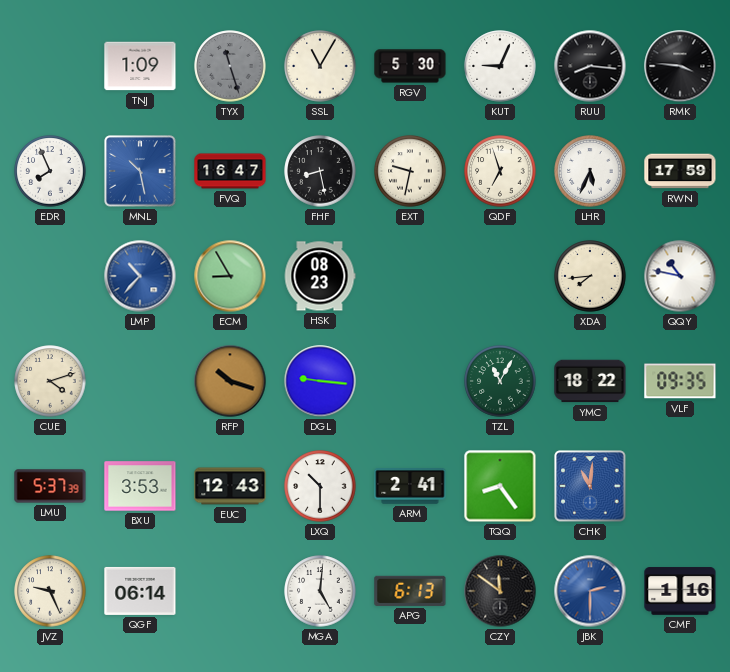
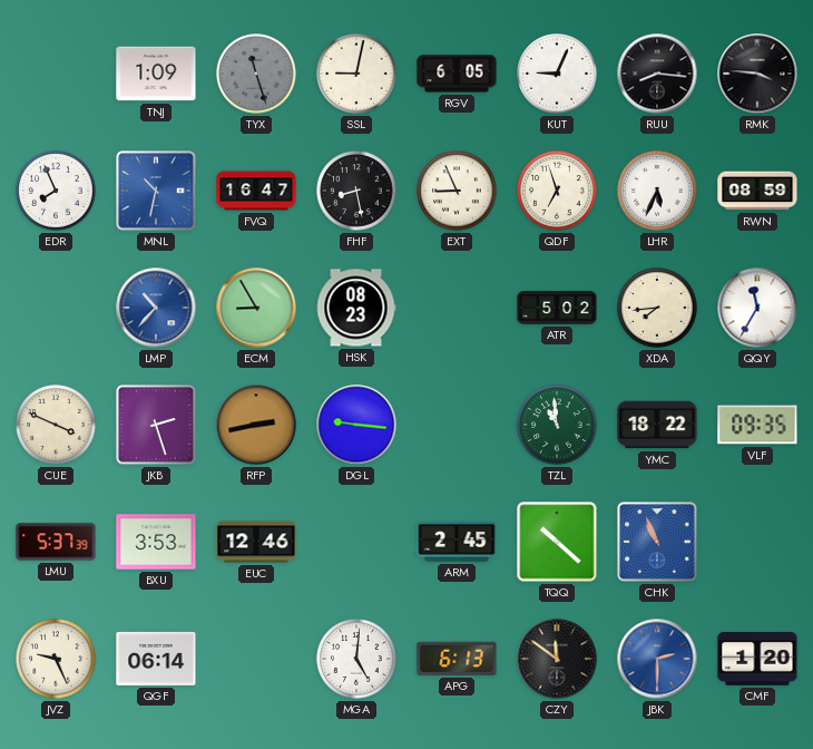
SSL: 11:05 -> 9:02 (356, 74)
RGV: 5:30 -> 6:05 (457, 74)
MNL: 10:28 -> 10:32 (156, 191)
EXT: 9:32 -> 8:56 (457, 191)
RWN: 17:59 -> 08:59 (757, 191)
ATR: none -> 5:02 (557, 308)
QQY: 10:47 -> 11:35 (757, 308)
CUE: 4:12 -> 3:49 (56, 425)
JKB: none -> 2:27 (156, 425)
RFP: 10:18 -> 2:43 (256, 425)
TZL: 11:05 -> 10:59 (557, 425)
EUC: 12:43 -> 12:46 (256, 542)
LXQ: 10:30 -> none (320, 486)
ARM: 2:41 -> 2:45 (457, 543)
TQQ: 8:24 -> 10:22 (557, 542)
CHK: 11:01 -> 10:56 (657, 542)
CMF: 1:16 -> 1:20 (757, 659)
